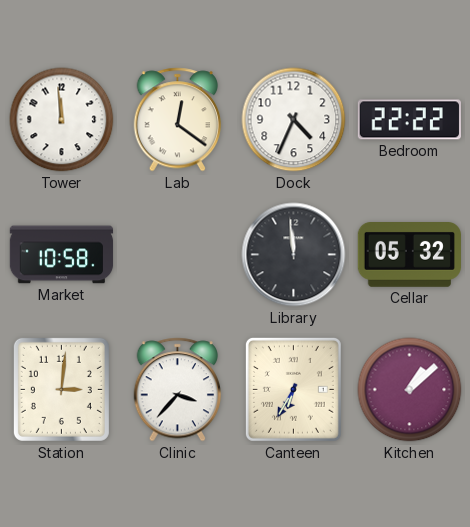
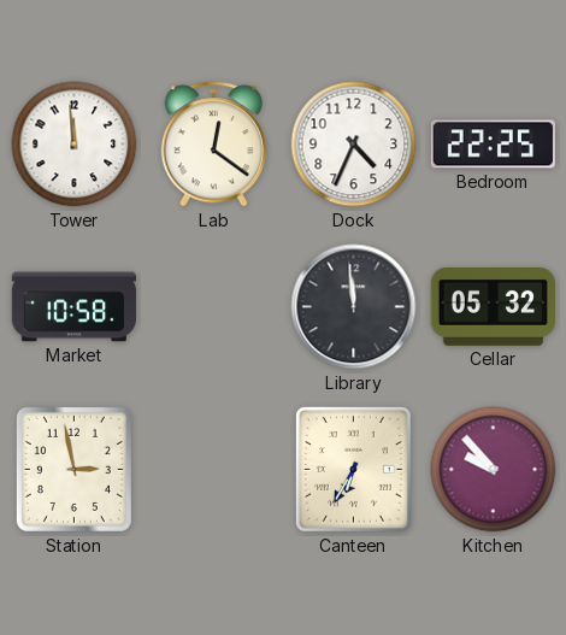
Bedroom: 22:22 -> 22:25 (493, 145)
Station: 3:01 -> 2:58 (73, 469)
Clinic: 3:37 -> none (178, 390)
Kitchen: 1:08 -> 9:53 (494, 470)
